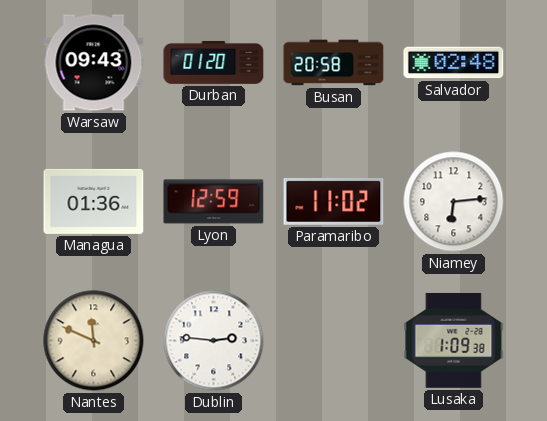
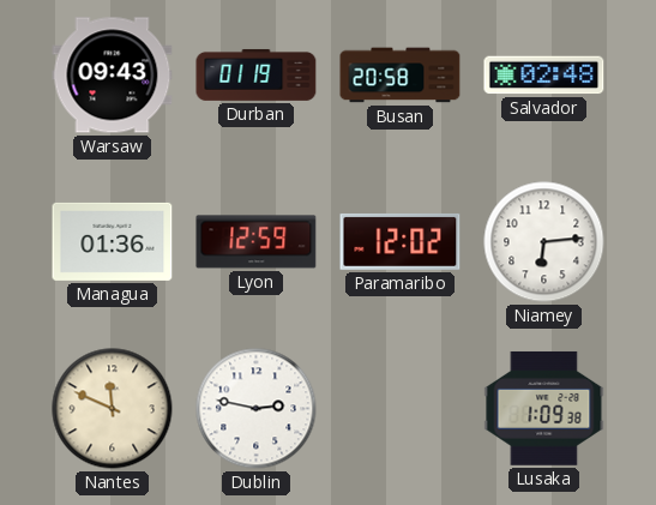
Durban: 01:20 -> 01:19 (257, 74)
Paramaribo: 11:02 -> 12:02 (401, 241)
Dublin: 2:46 -> 2:47 (257, 409)
